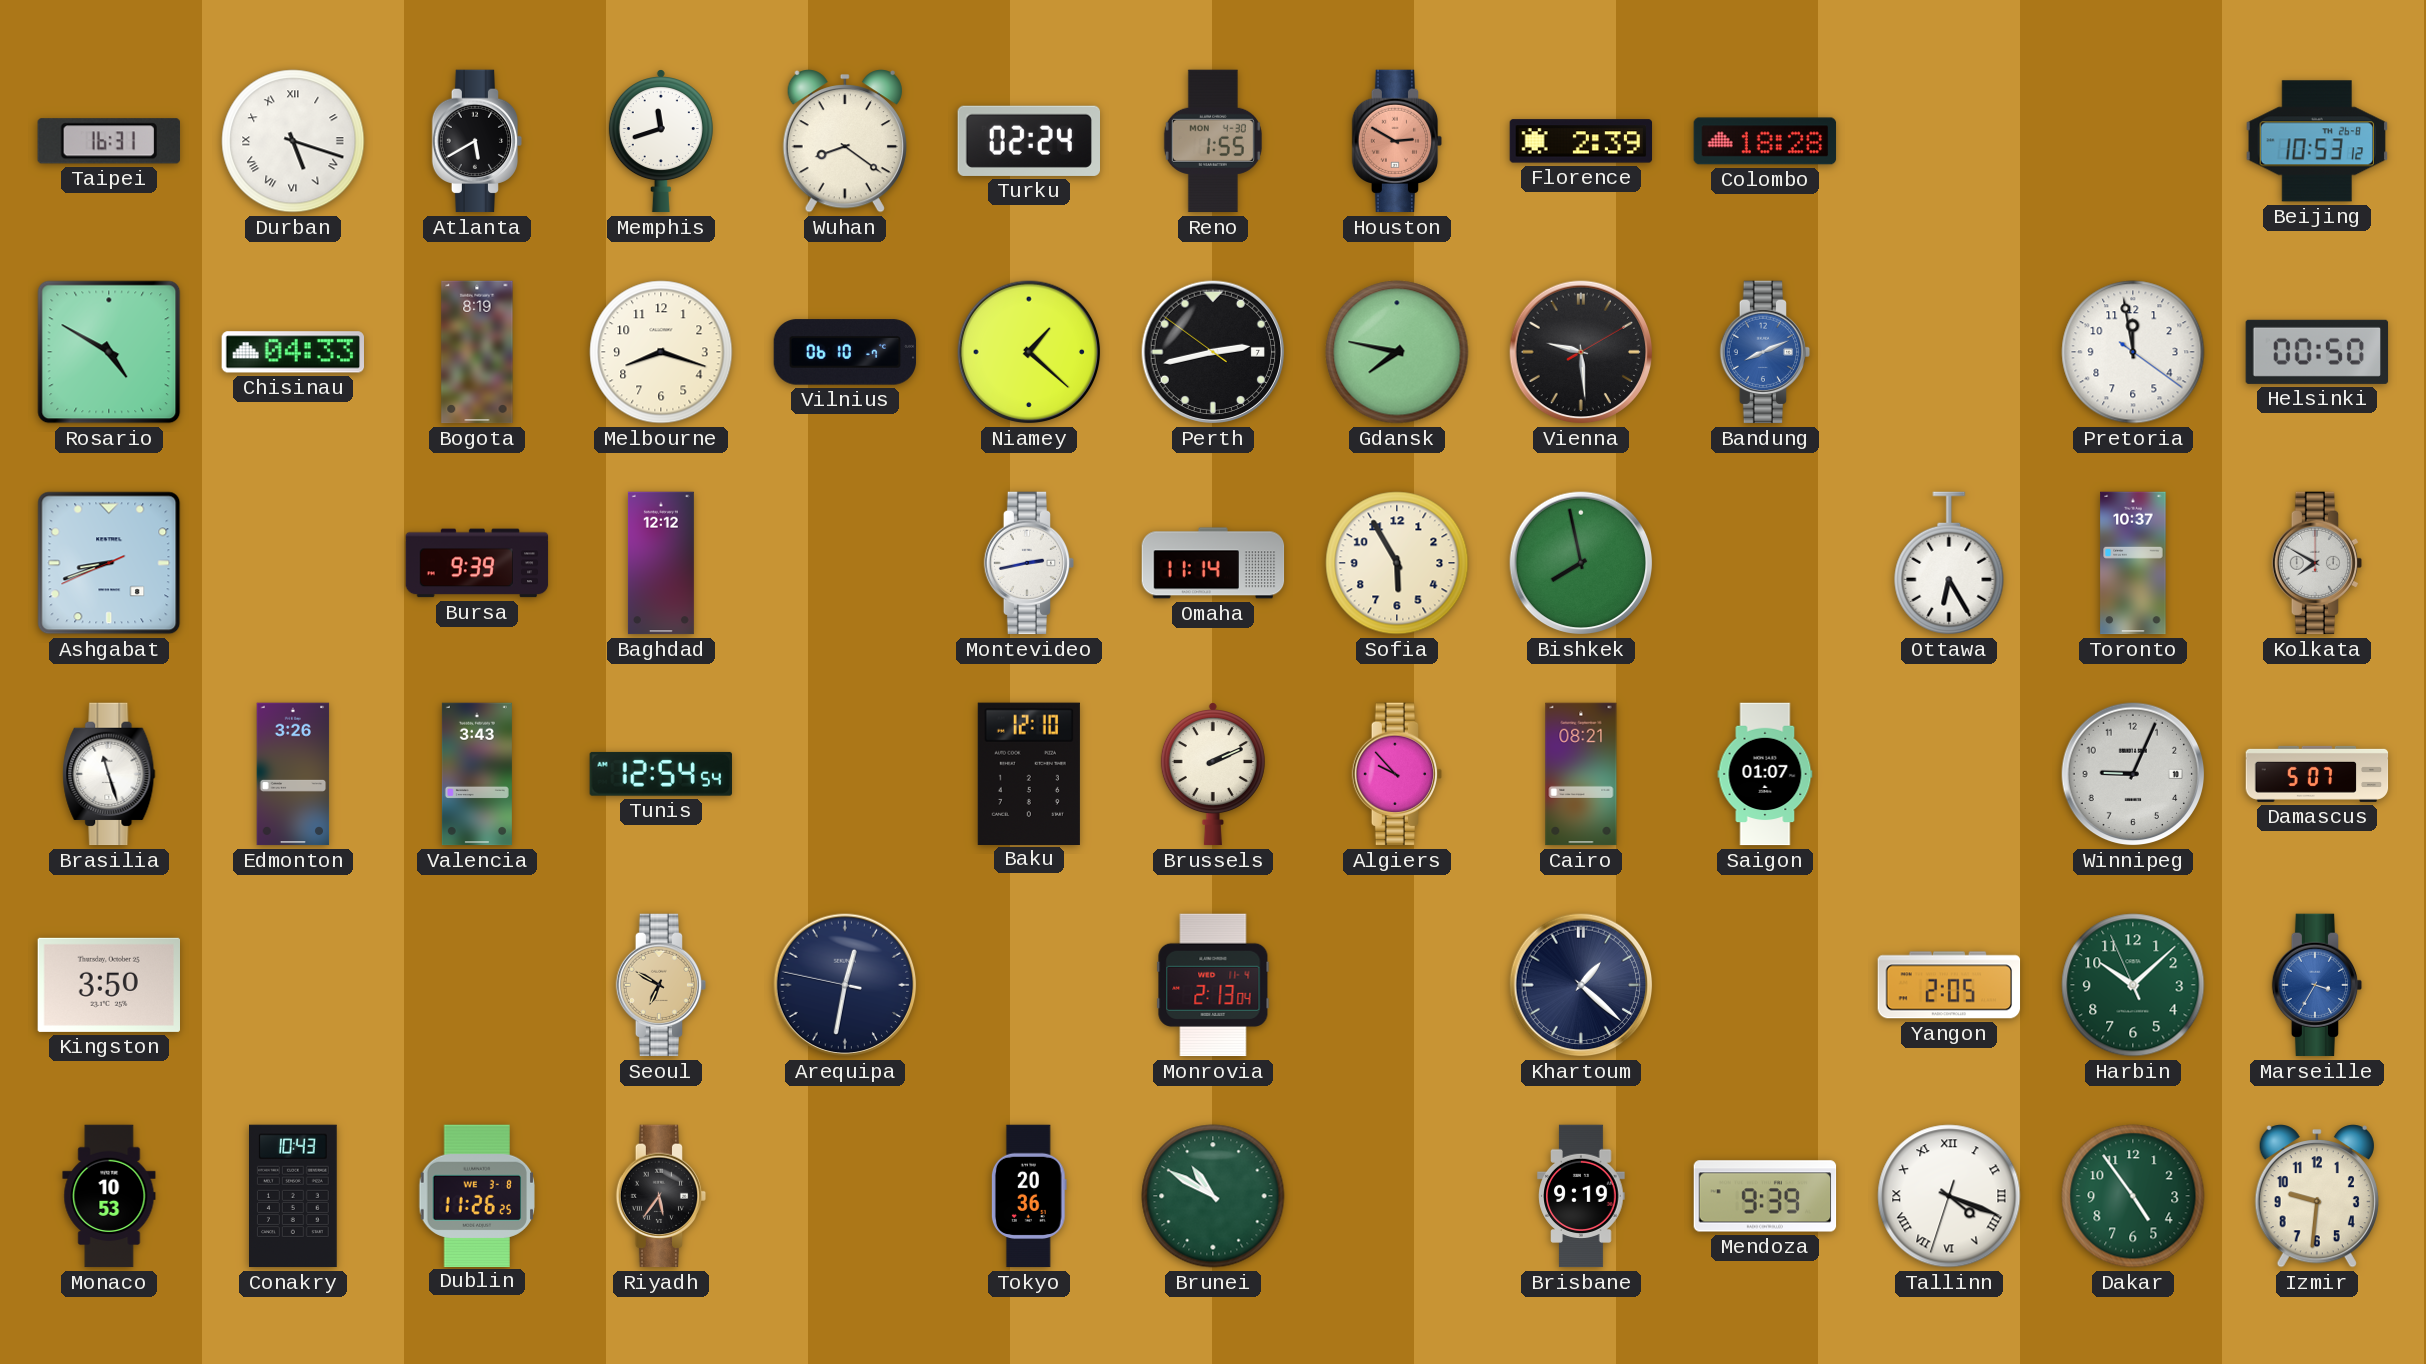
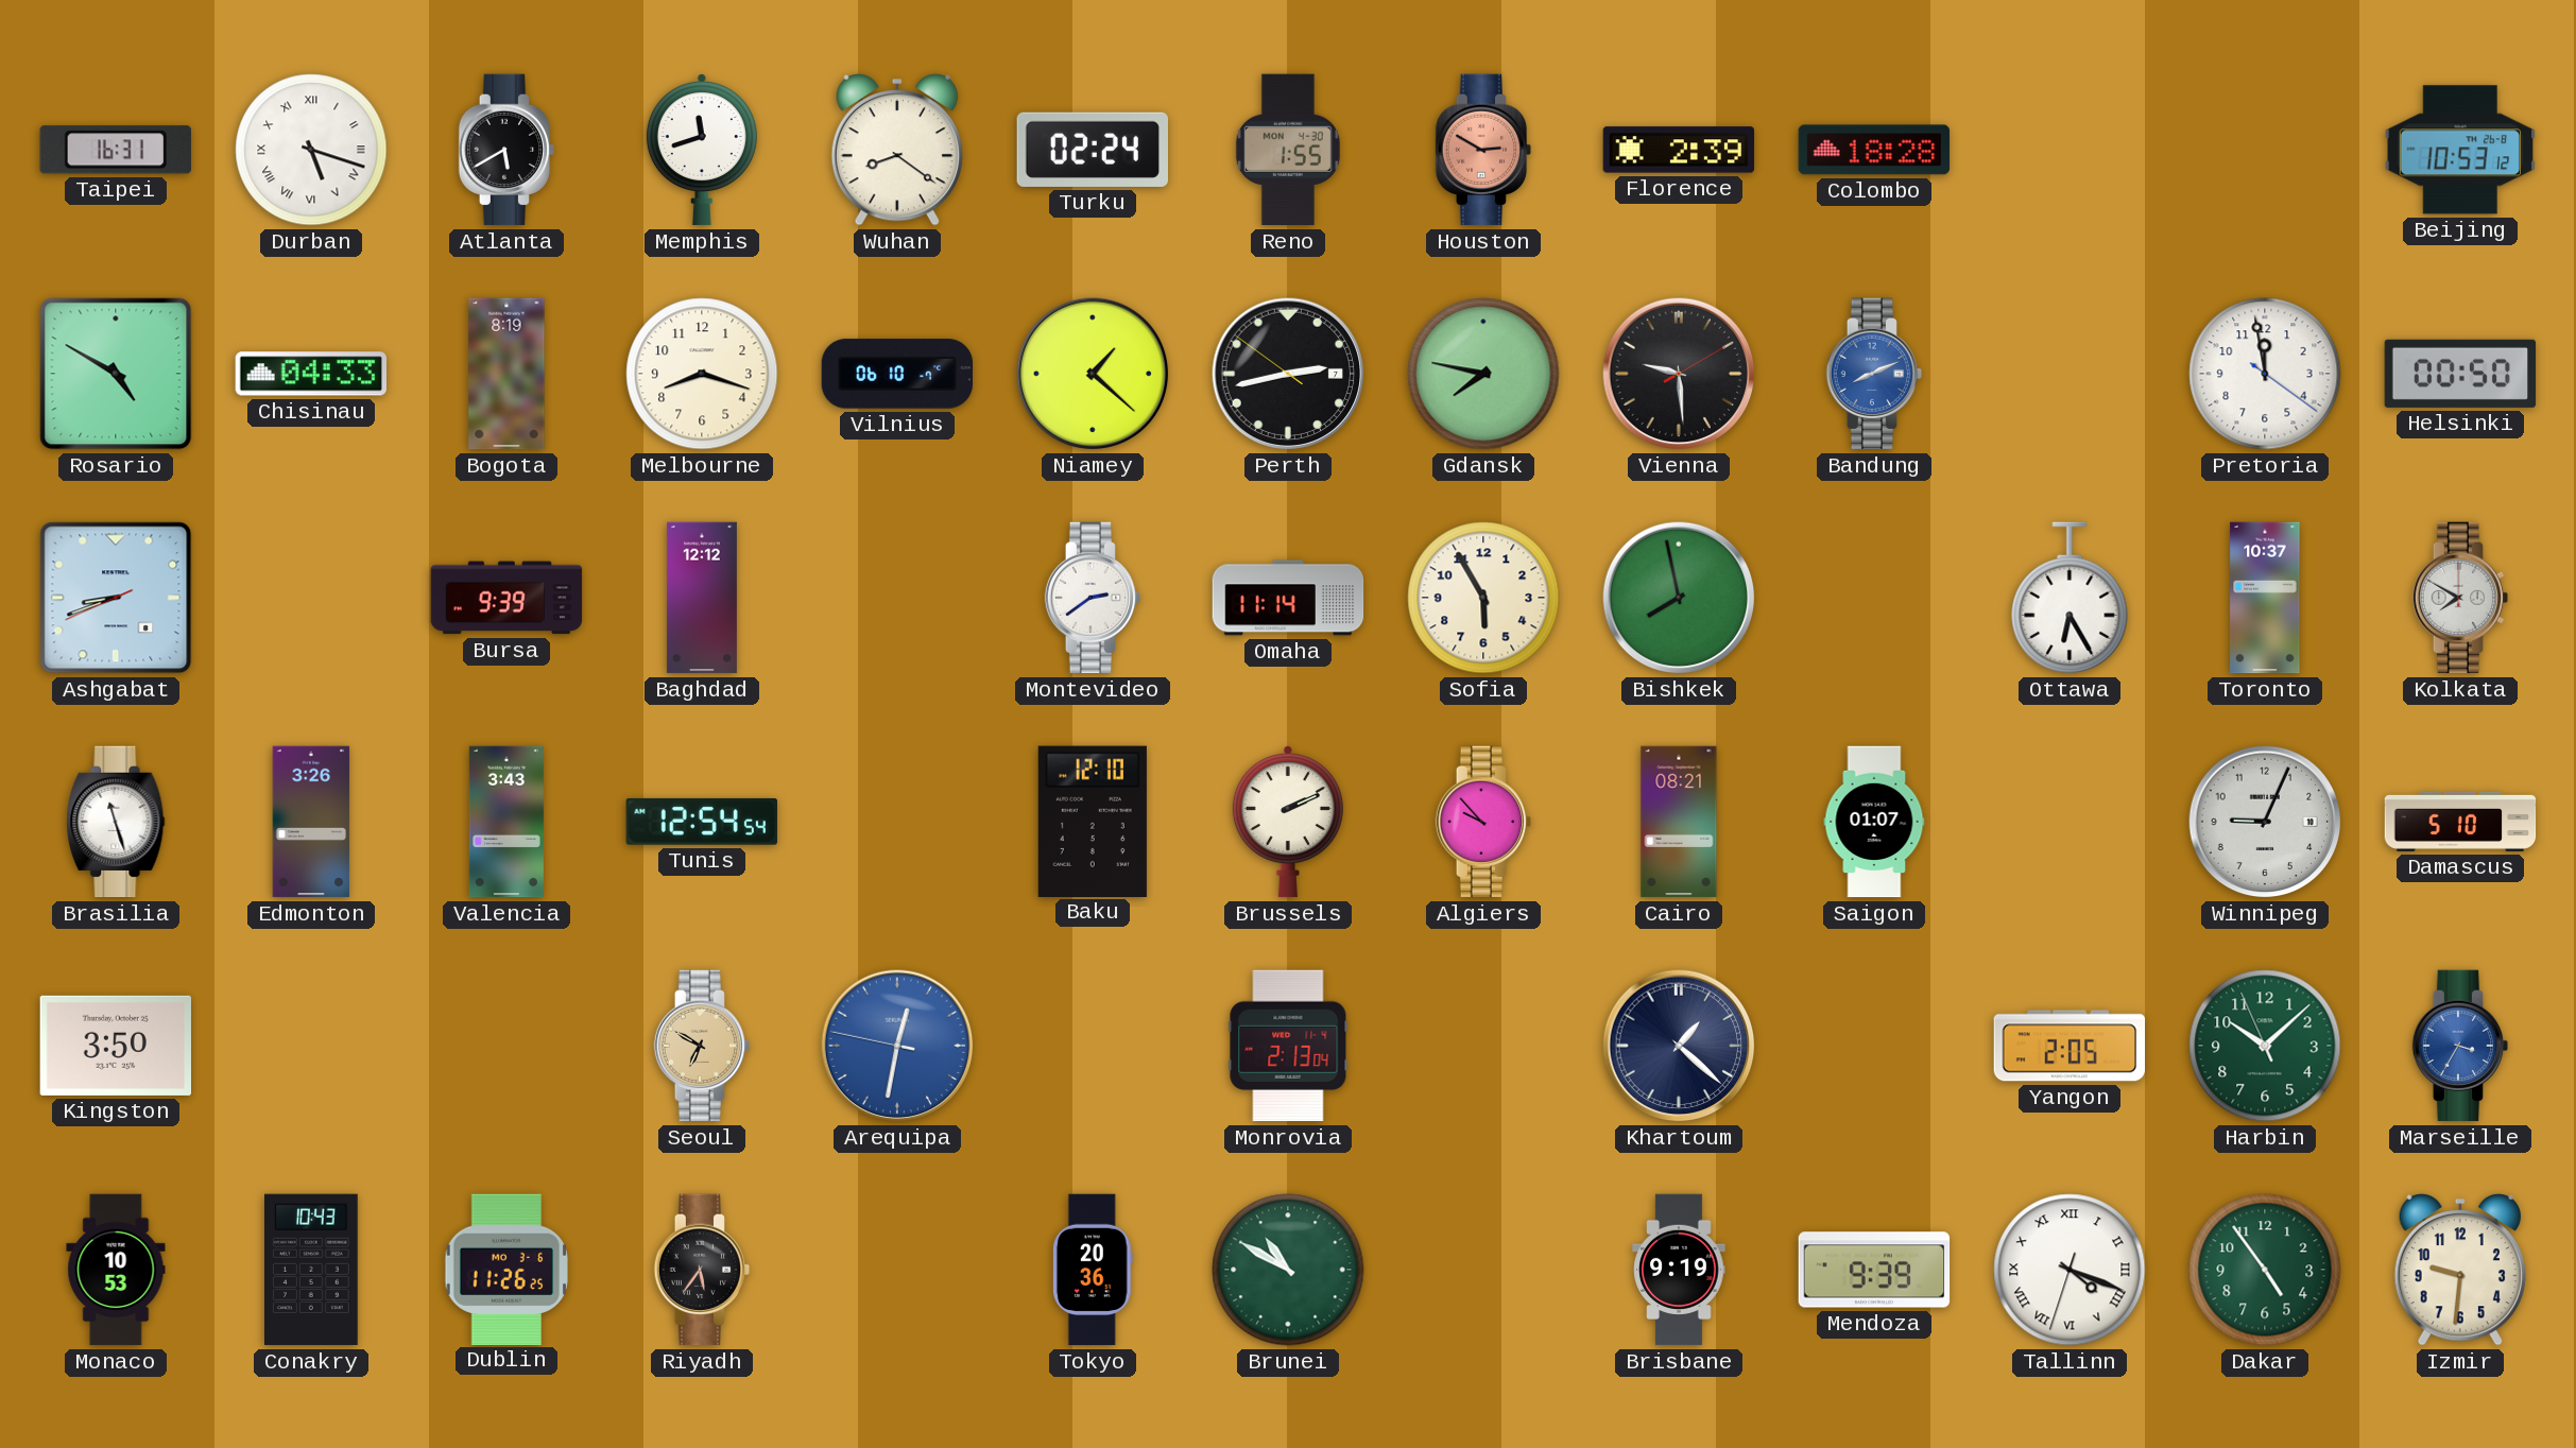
Montevideo: 2:43 -> 2:39 (1093, 598)
Damascus: 5:07 -> 5:10 (2460, 822)
Arequipa dial: navy -> blue (897, 1046)
Dublin date: WE 3-8 -> MO 3-6 (506, 1269)
